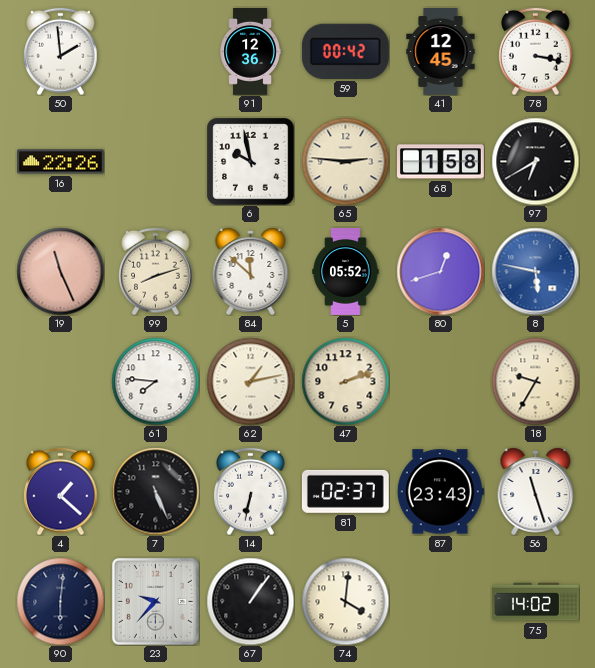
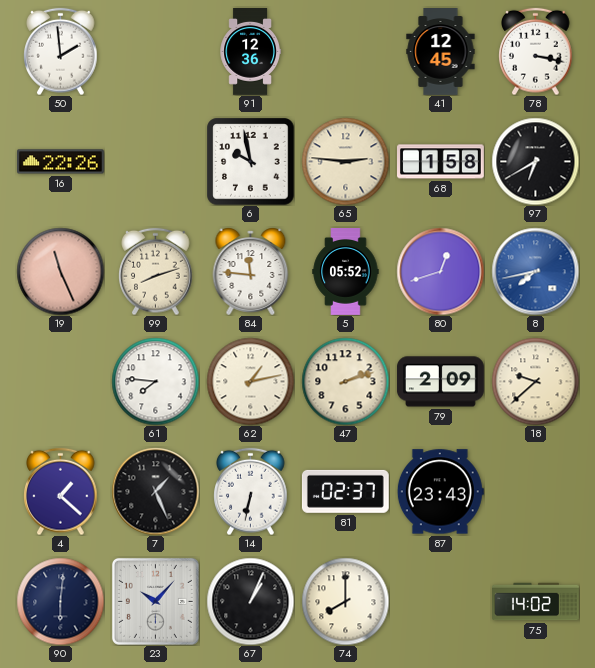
59: 00:42 -> none (345, 51)
84: 11:52 -> 11:46 (251, 271)
8: 5:47 -> 7:43 (535, 271)
79: none -> 2:09 (441, 382)
18: 9:35 -> 9:38 (535, 381)
7: 5:26 -> 1:26 (155, 491)
56: 11:27 -> none (536, 491)
23: 9:37 -> 10:07 (155, 601)
67: 1:06 -> 1:04 (250, 601)
74: 4:01 -> 8:00 (345, 601)
